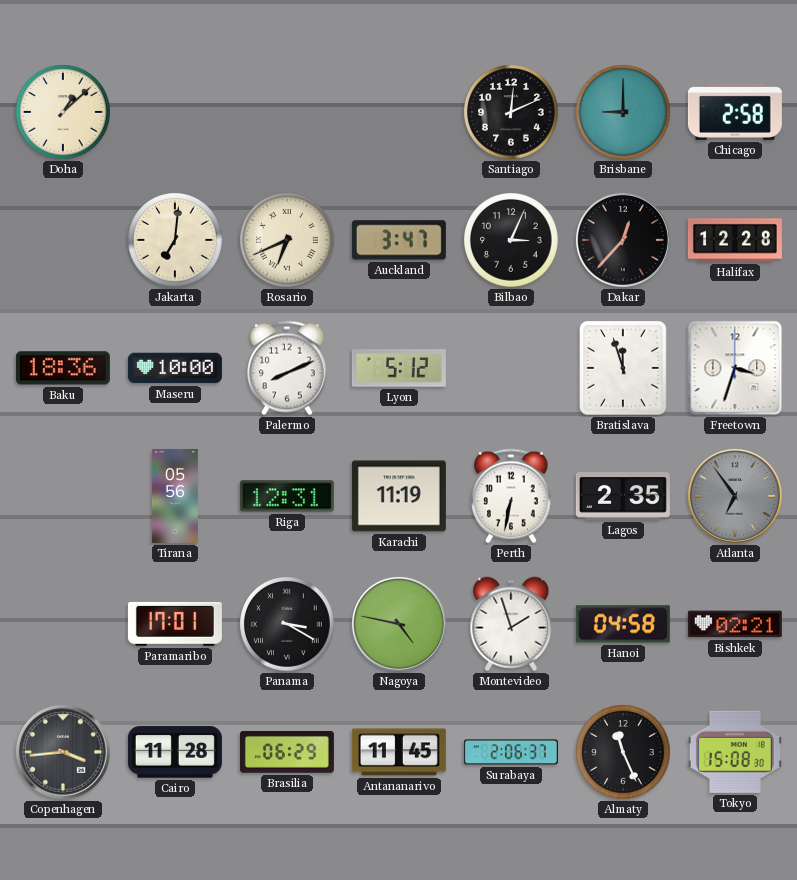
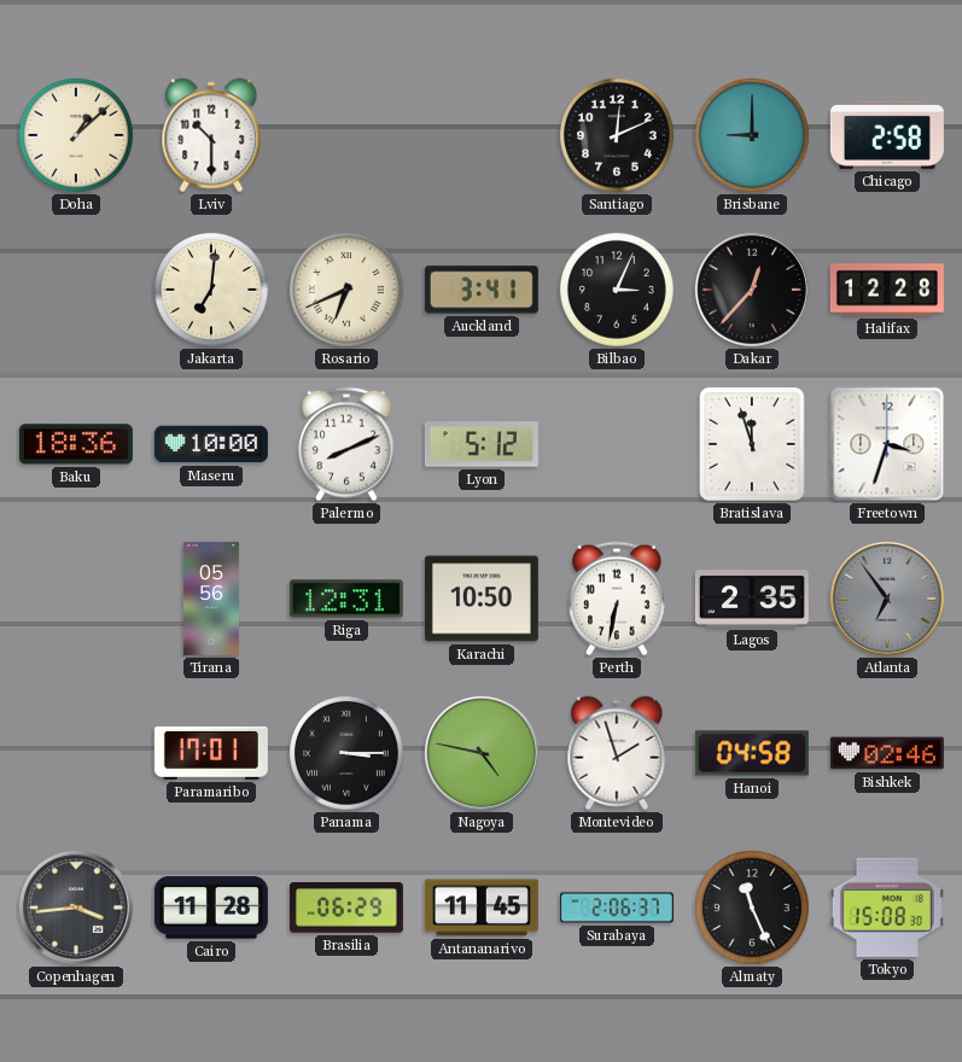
Lviv: none -> 10:30 (211, 135)
Auckland: 3:47 -> 3:41 (482, 290)
Karachi: 11:19 -> 10:50 (482, 599)
Panama: 3:20 -> 3:15 (348, 754)
Bishkek: 02:21 -> 02:46 (887, 753)
